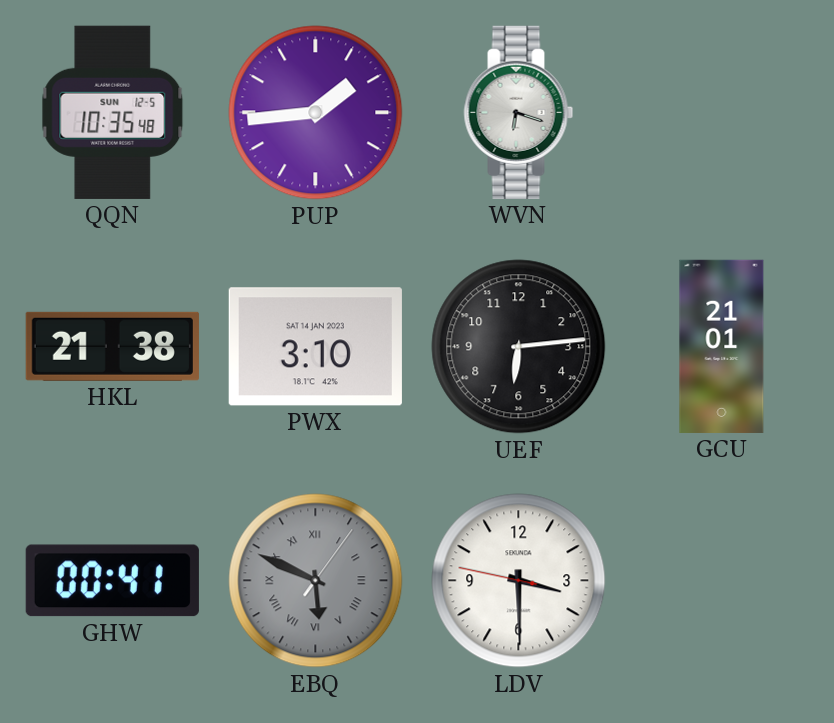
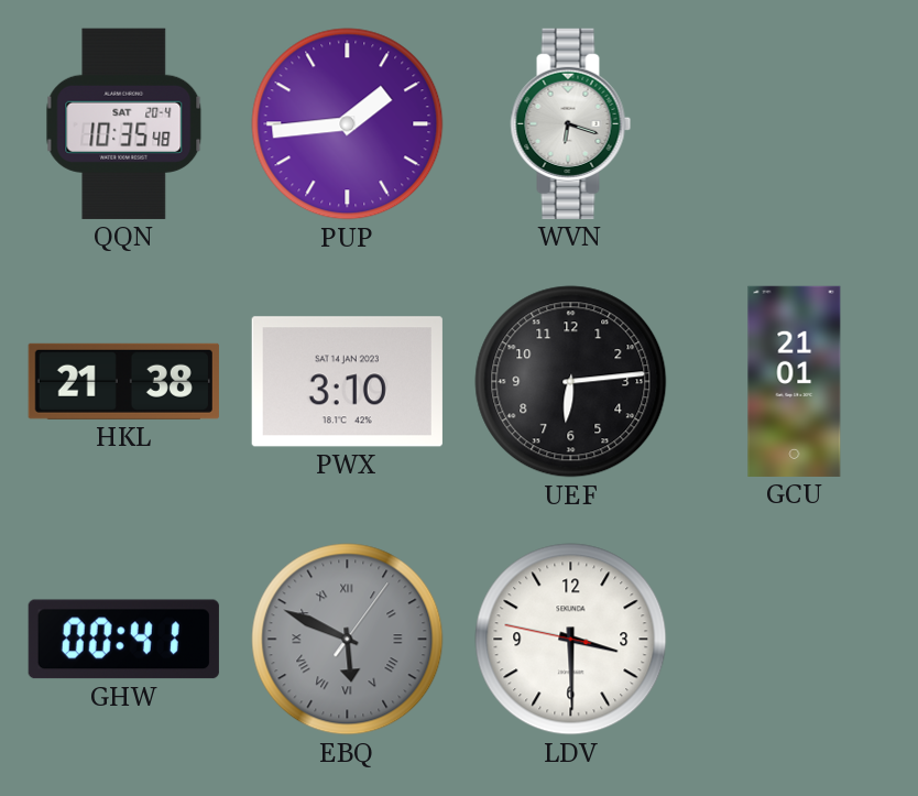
QQN date: SUN 12-5 -> SAT 20-4 (124, 123)
